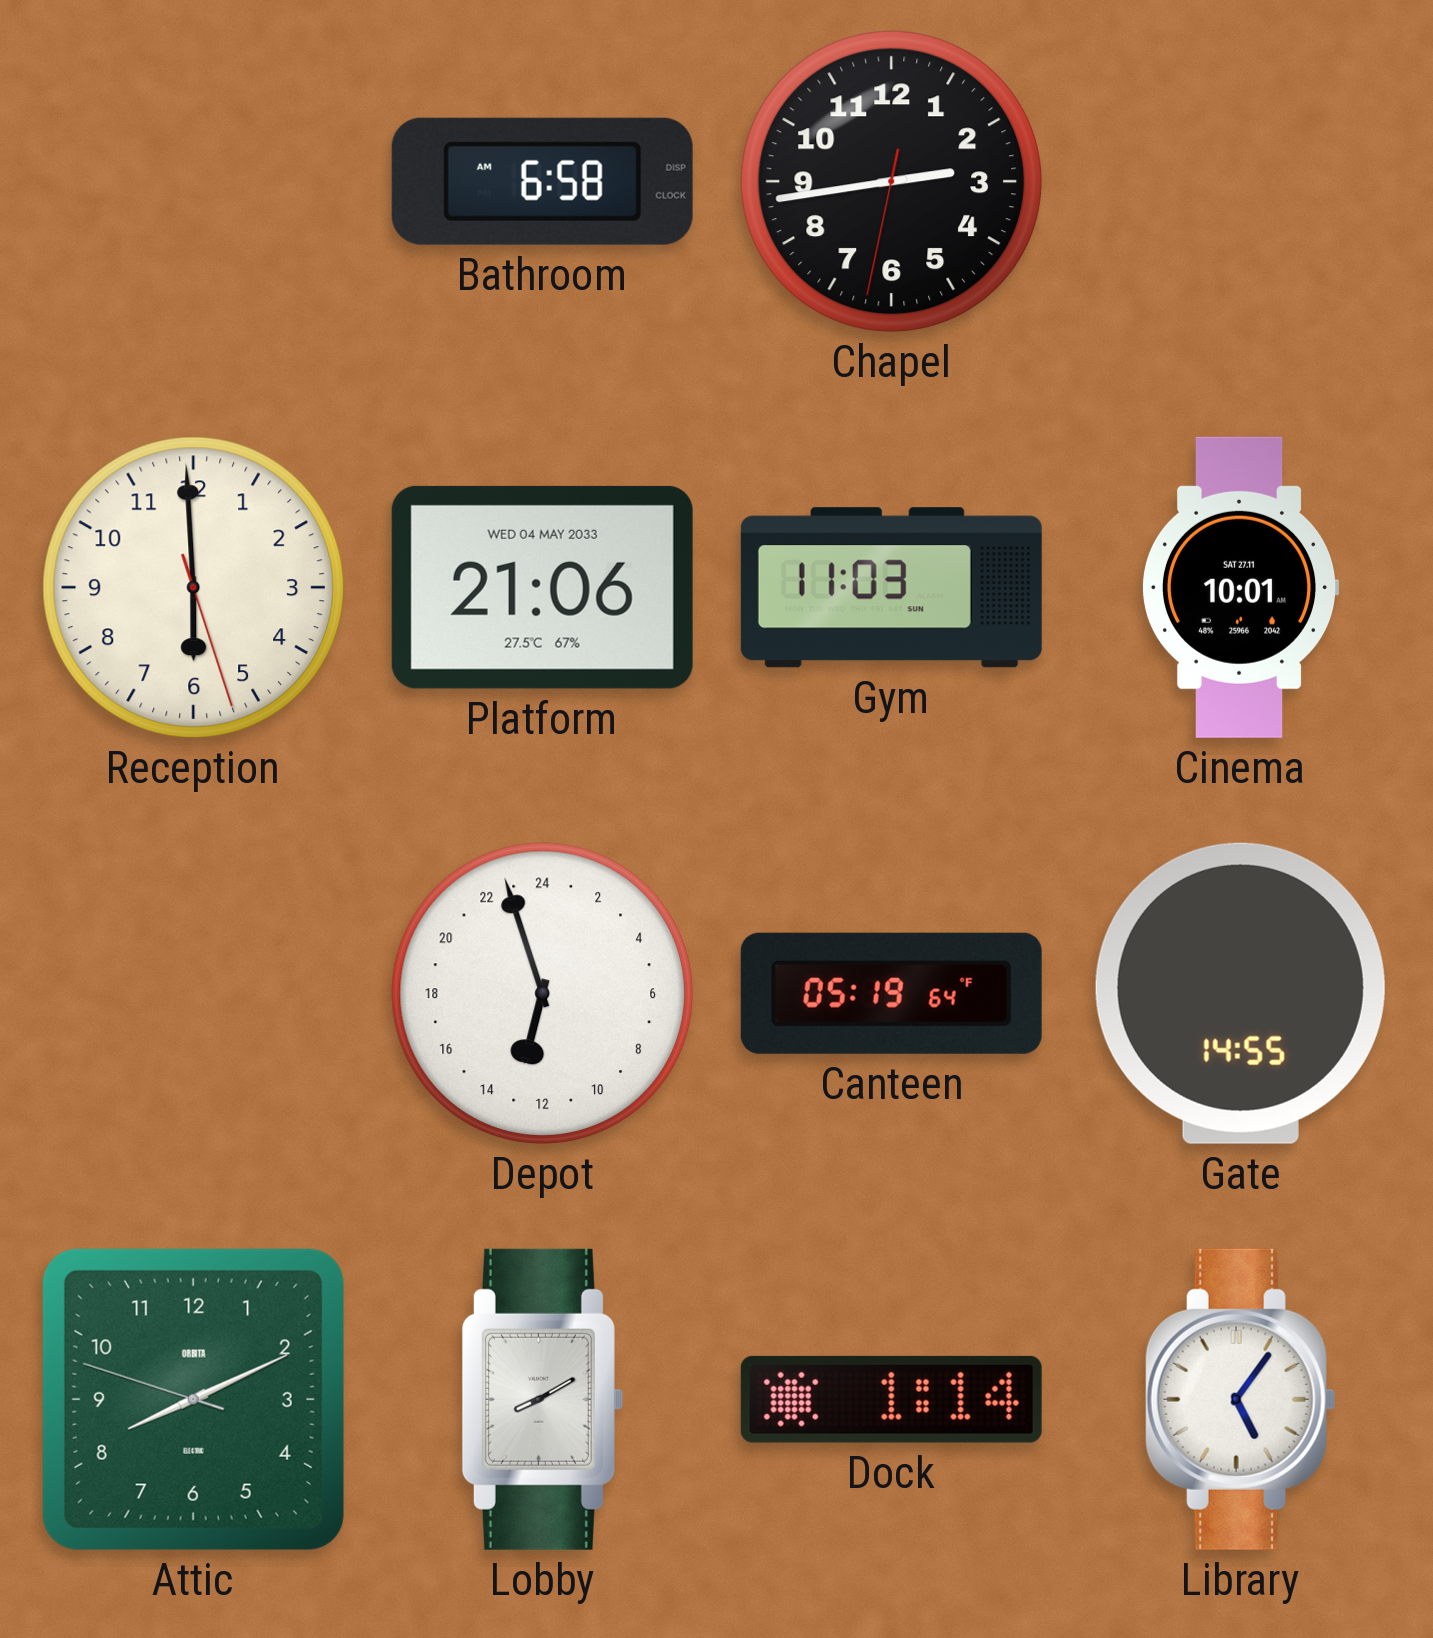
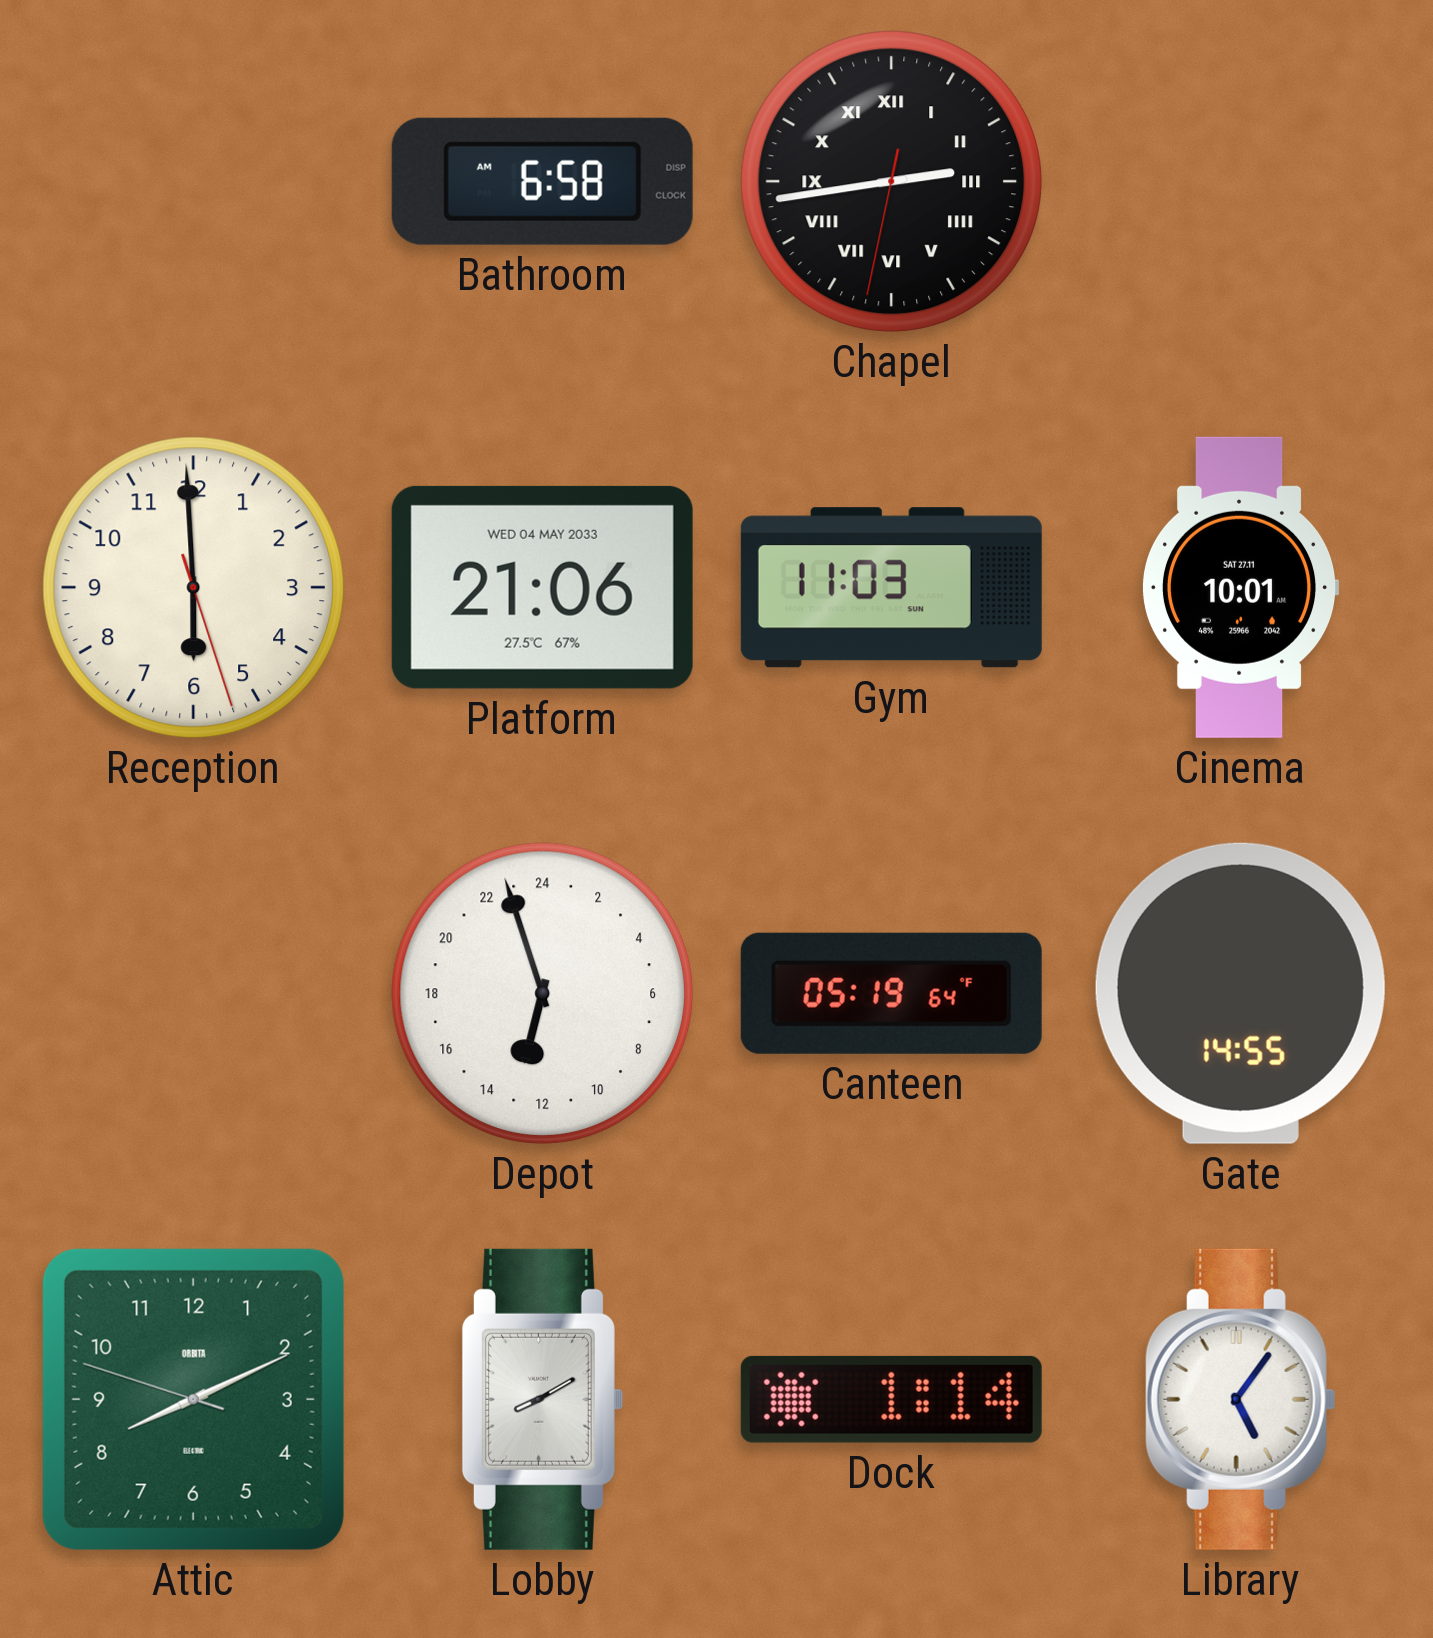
Chapel numerals: Arabic -> Roman (891, 181)
